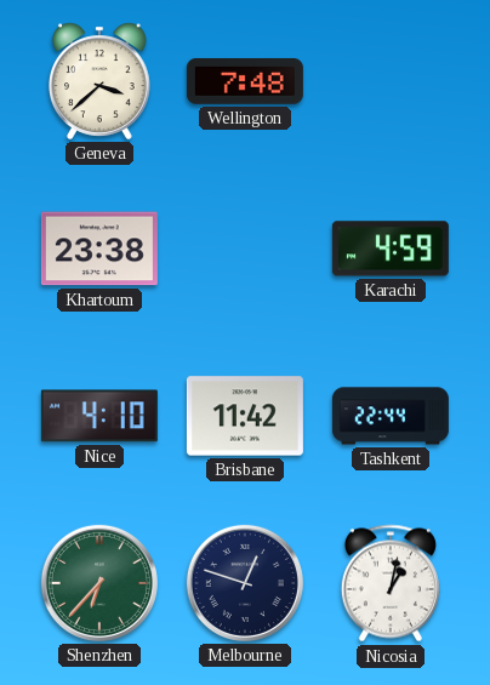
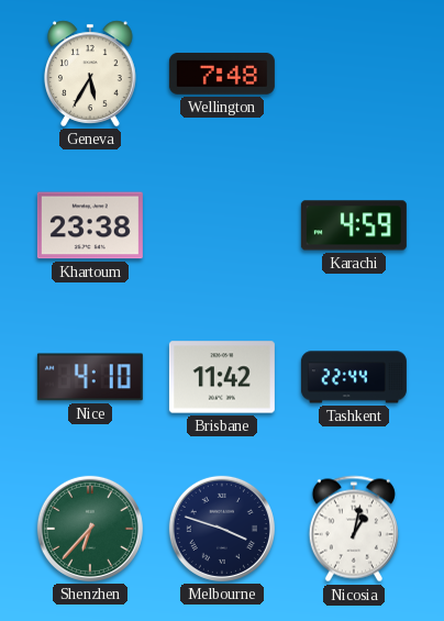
Geneva: 3:38 -> 5:35 (91, 74)
Melbourne: 12:48 -> 3:48 (222, 529)
